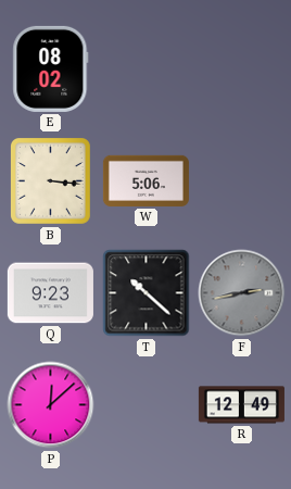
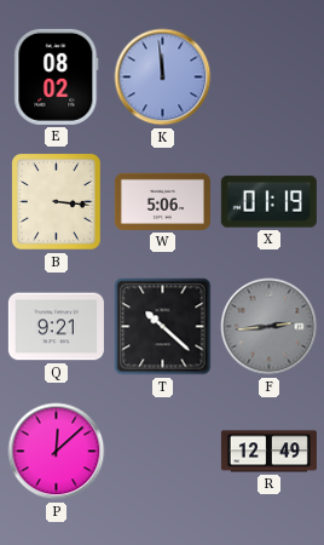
K: none -> 11:59 (163, 78)
X: none -> 01:19 (268, 202)
Q: 9:23 -> 9:21 (56, 327)
F: 2:43 -> 2:44 (270, 327)
